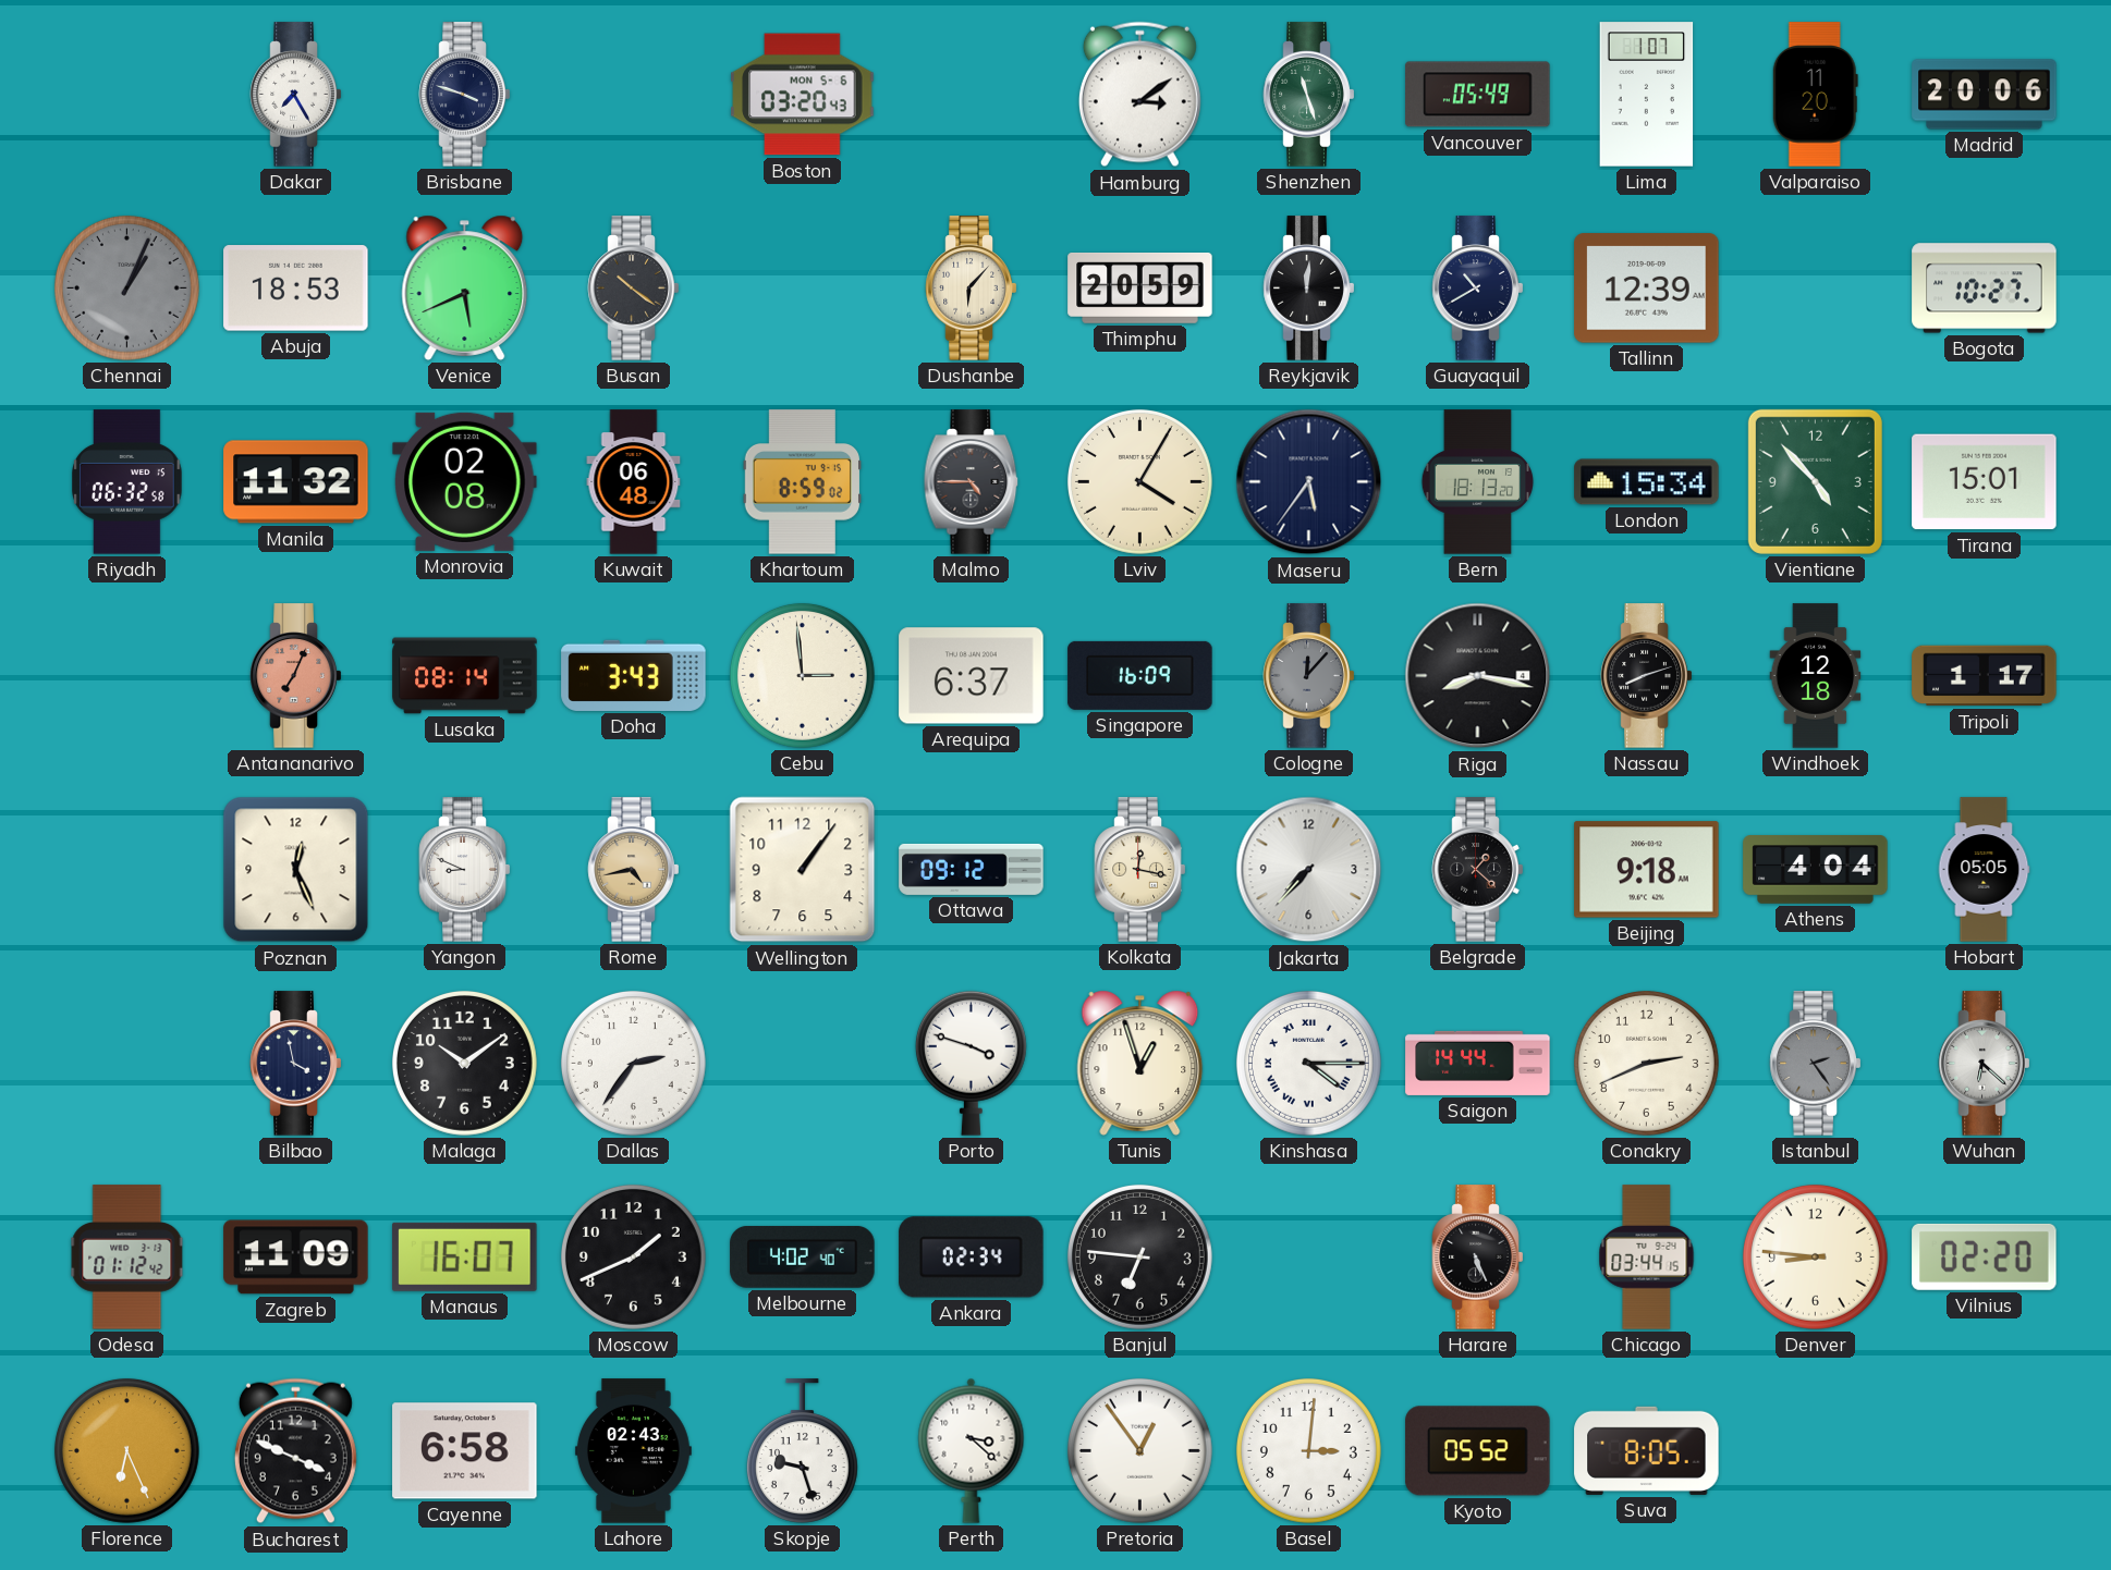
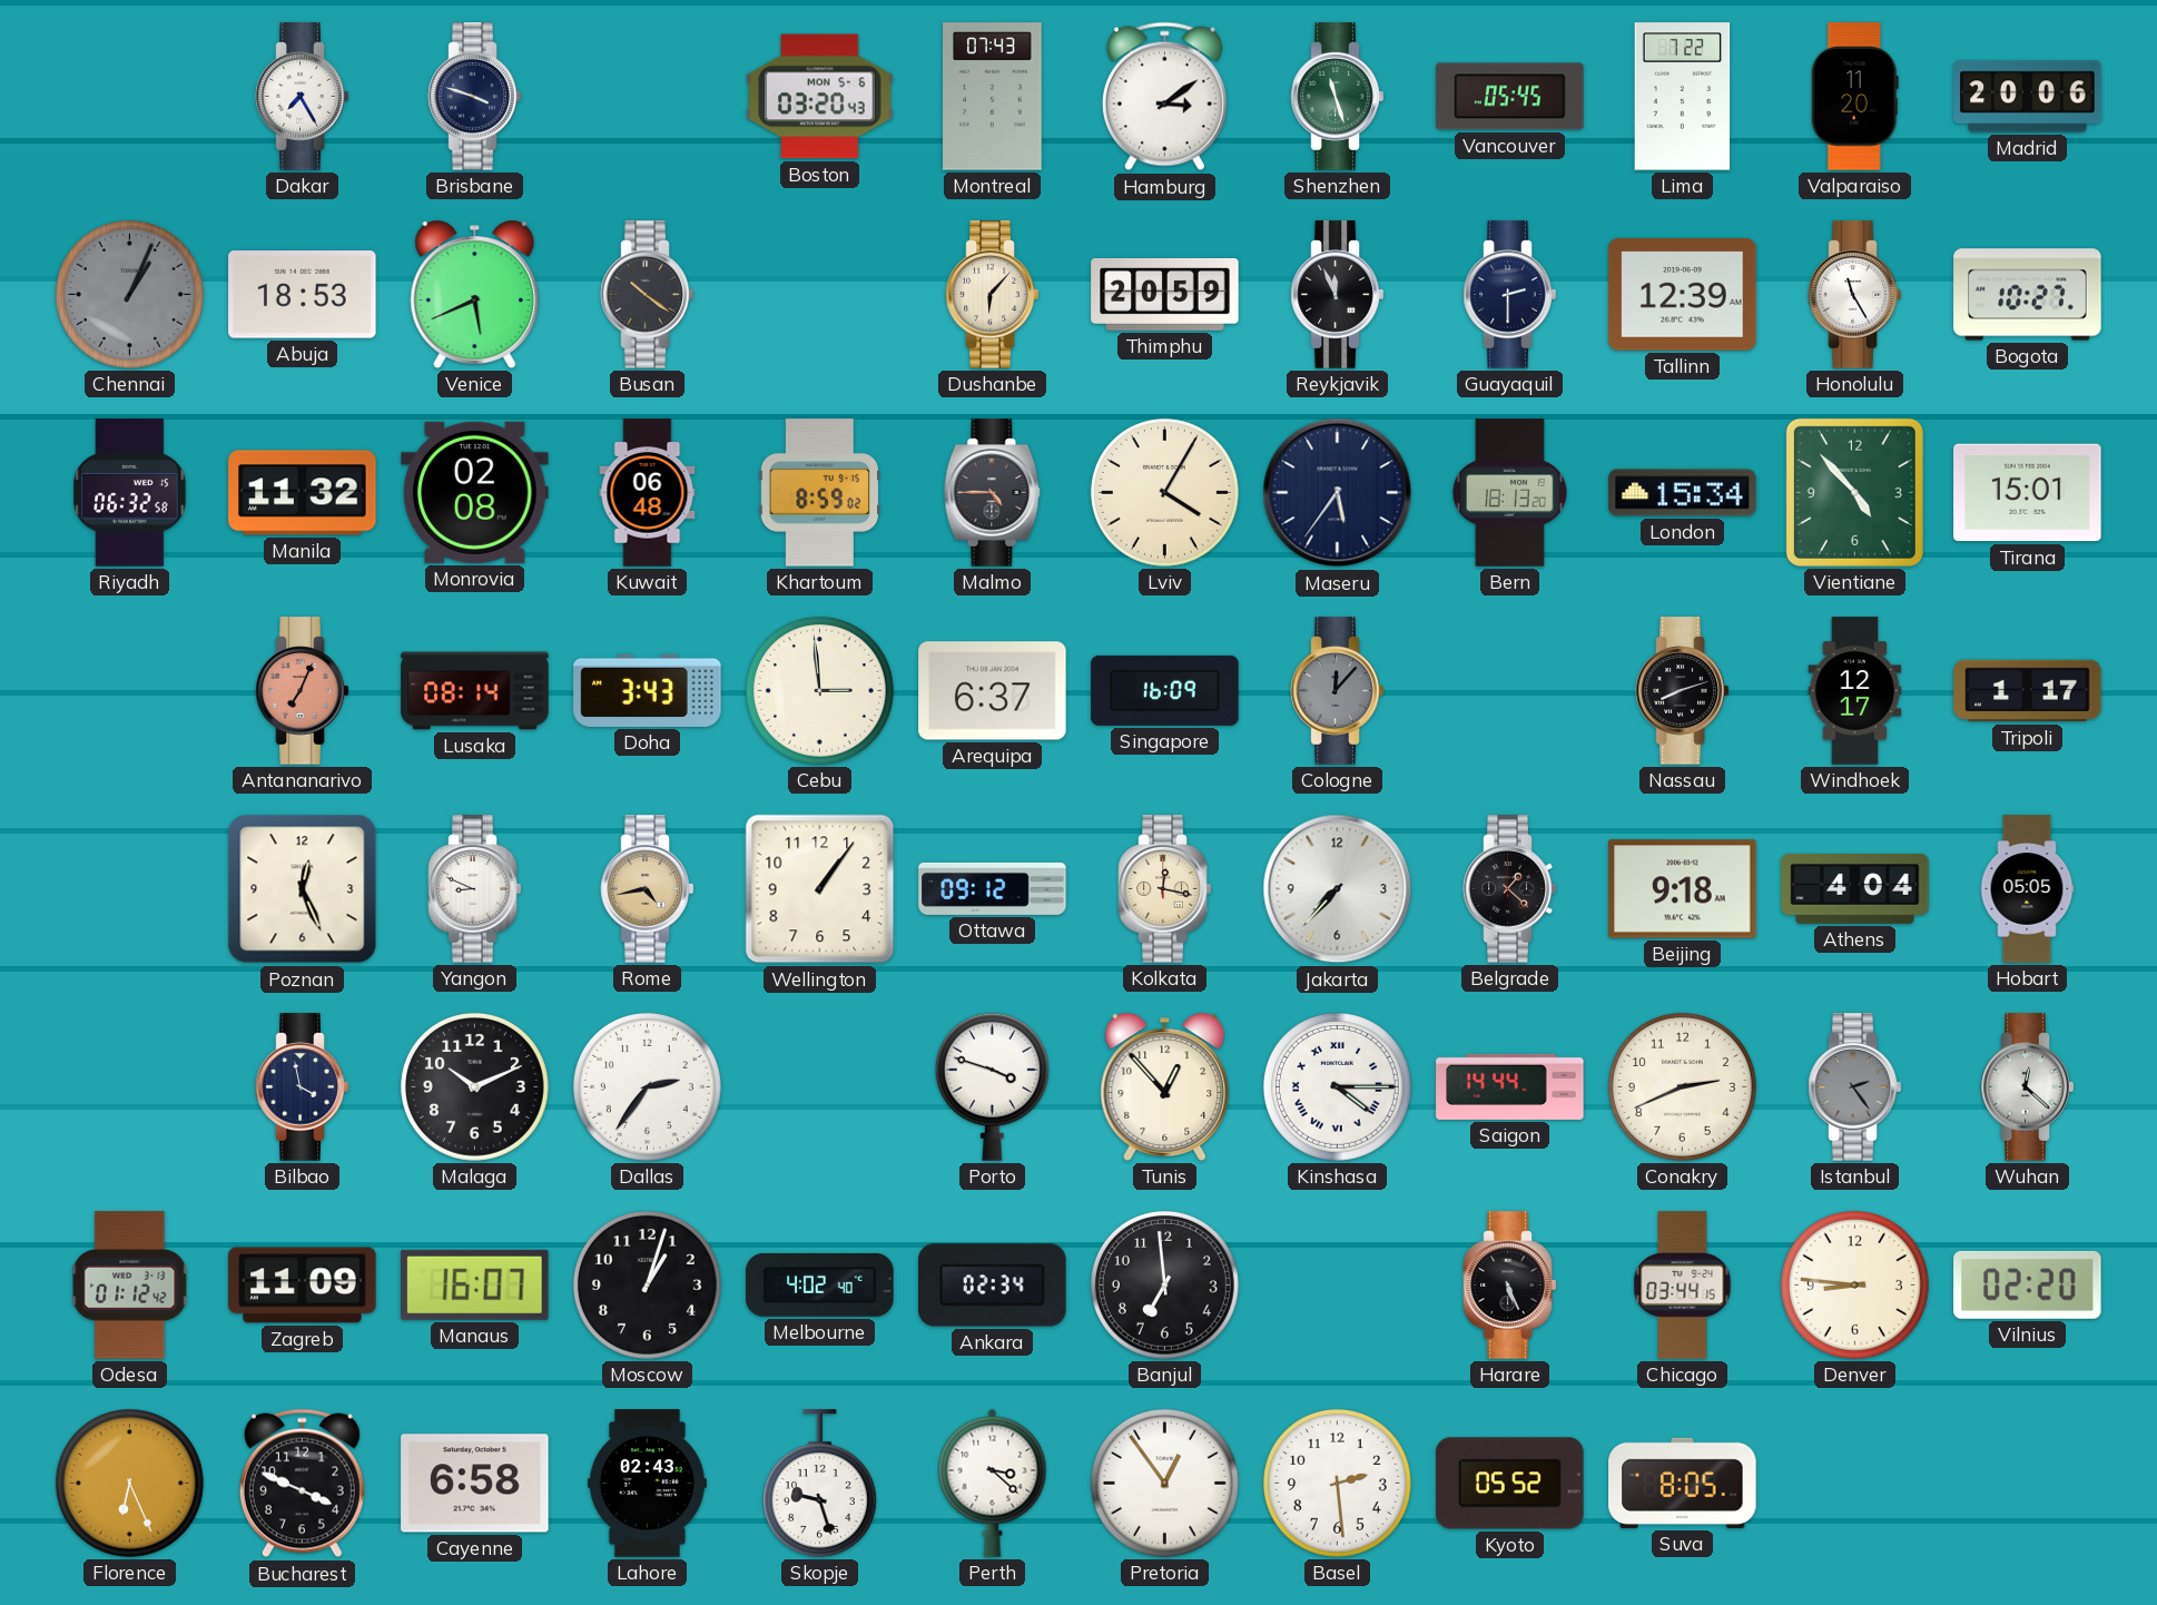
Montreal: none -> 07:43 (993, 97)
Vancouver: 05:49 -> 05:45 (1510, 97)
Lima: 1:07 -> 7:22 (1683, 97)
Reykjavik: 12:01 -> 11:56 (1338, 295)
Guayaquil: 10:40 -> 2:30 (1510, 295)
Honolulu: none -> 11:25 (1855, 295)
Riga: 8:17 -> none (1478, 676)
Windhoek: 12:18 -> 12:17 (1855, 691)
Malaga: 10:09 -> 10:11 (474, 1086)
Tunis: 12:57 -> 12:53 (1165, 1086)
Wuhan: 6:22 -> 12:22 (2028, 1087)
Moscow: 1:41 -> 1:03 (647, 1284)
Banjul: 6:46 -> 6:59 (1164, 1284)
Basel: 3:01 -> 2:29 (1337, 1483)
